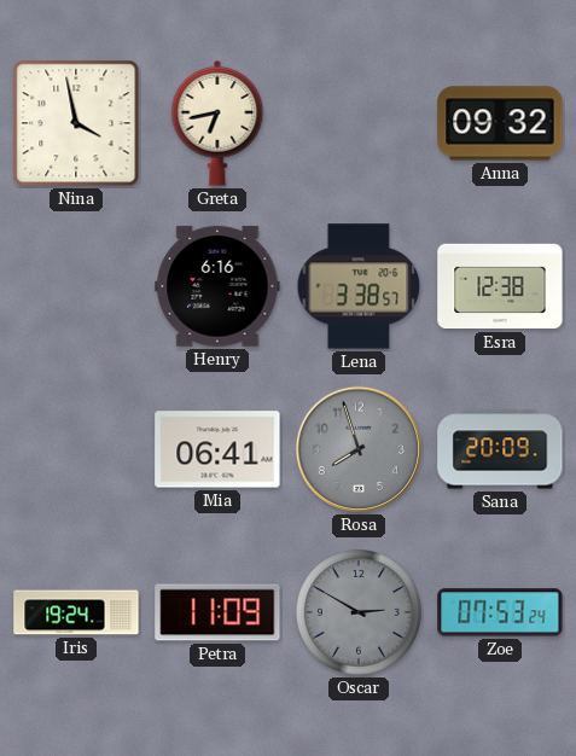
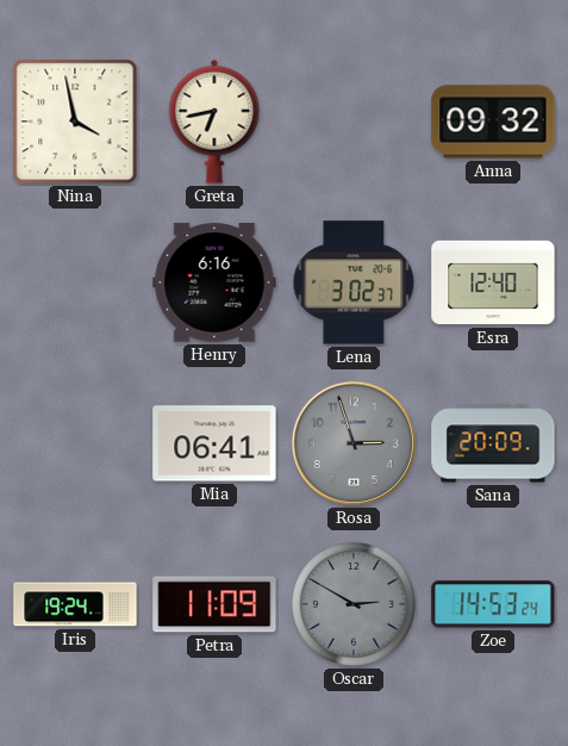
Lena: 3:38 -> 3:02 (354, 282)
Esra: 12:38 -> 12:40 (493, 282)
Rosa: 7:57 -> 2:57 (354, 443)
Zoe: 07:53 -> 14:53 (493, 604)
